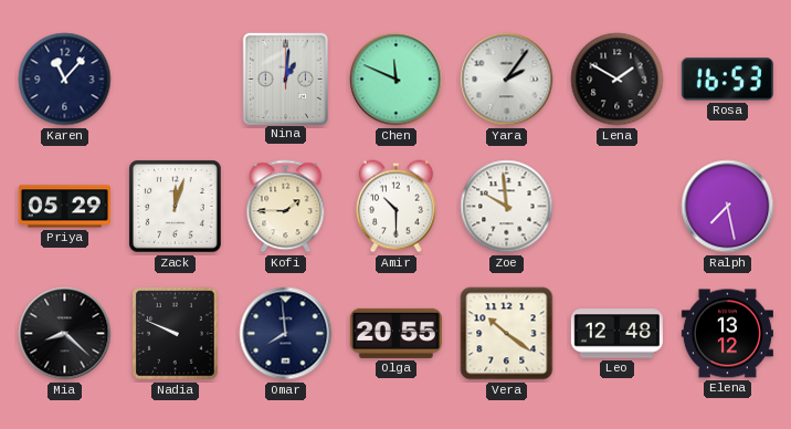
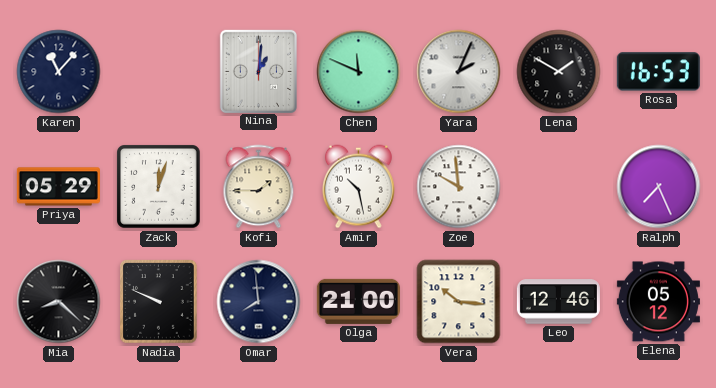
Yara: 2:06 -> 2:04 (459, 72)
Amir: 10:30 -> 10:28 (358, 187)
Ralph: 7:28 -> 7:26 (659, 187)
Olga: 20:55 -> 21:00 (358, 301)
Vera: 10:21 -> 10:16 (459, 302)
Leo: 12:48 -> 12:46 (558, 302)
Elena: 13:12 -> 05:12 (658, 302)
